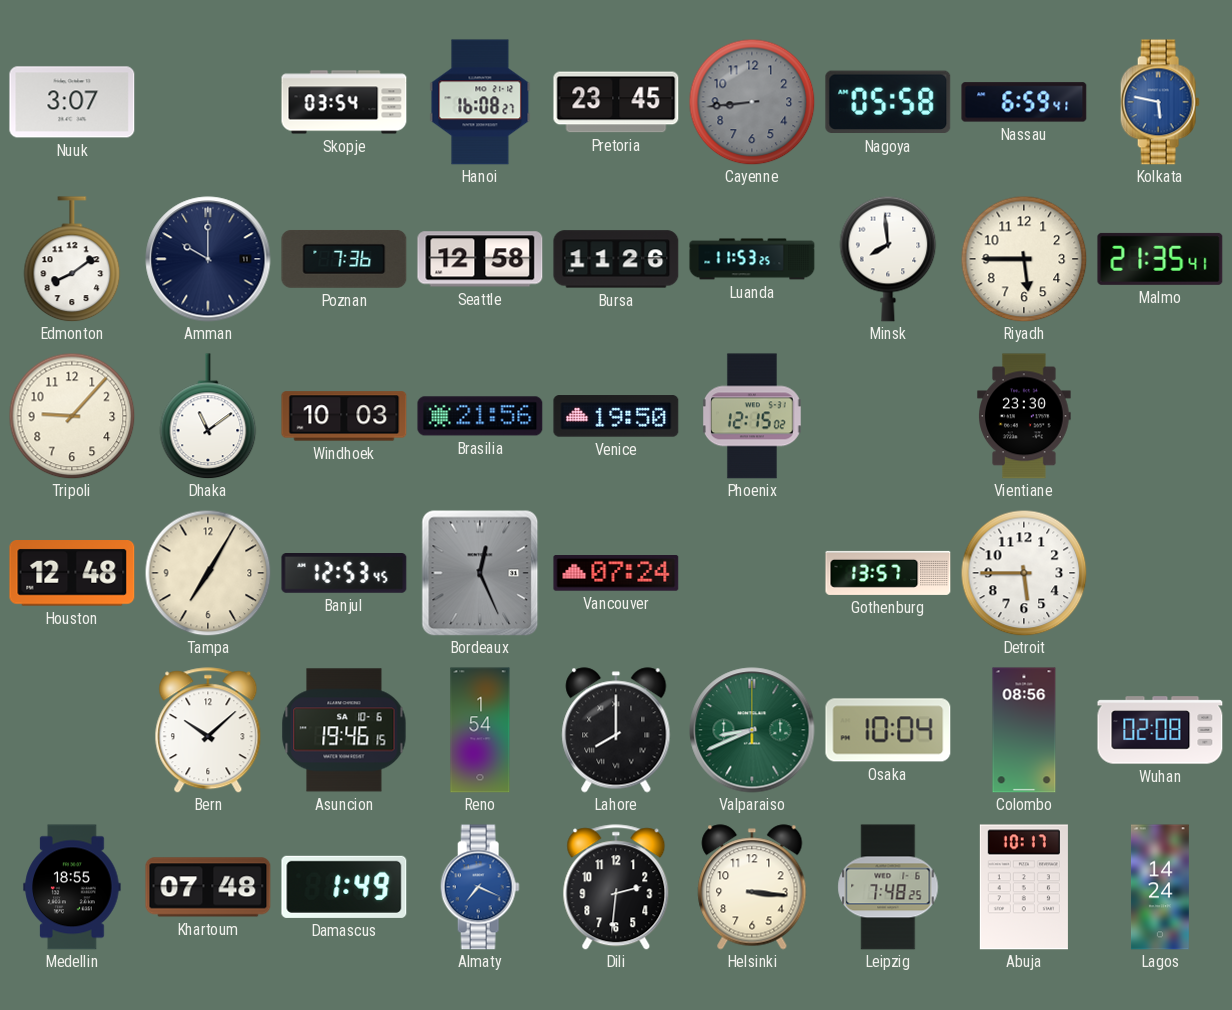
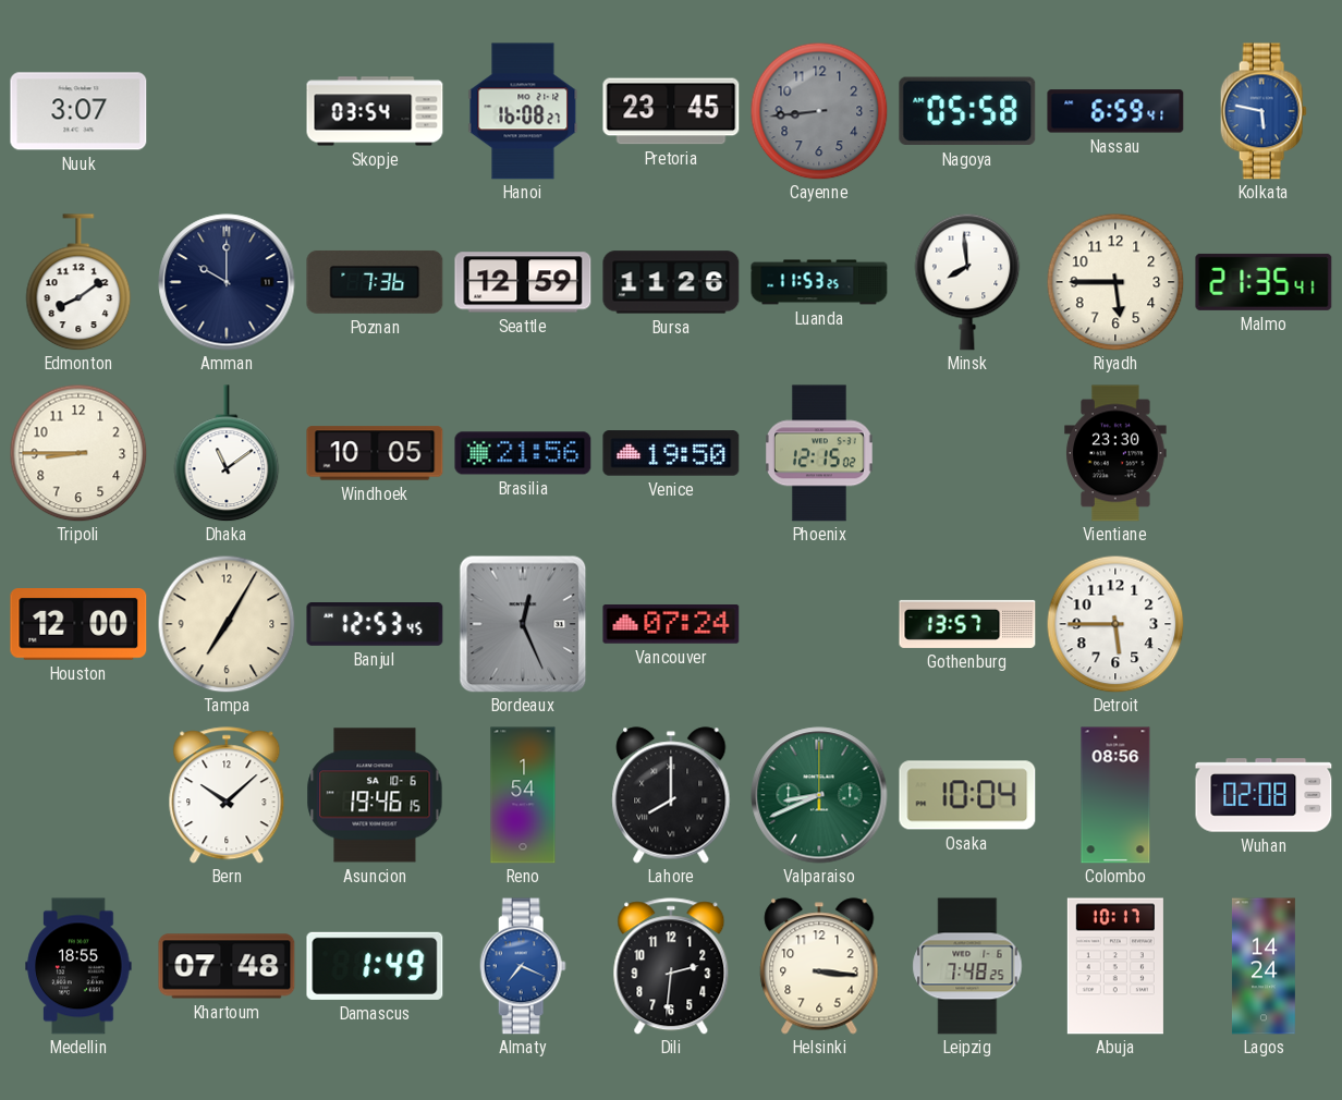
Seattle: 12:58 -> 12:59 (523, 282)
Tripoli: 9:07 -> 8:45 (78, 453)
Windhoek: 10:03 -> 10:05 (375, 453)
Houston: 12:48 -> 12:00 (78, 625)
